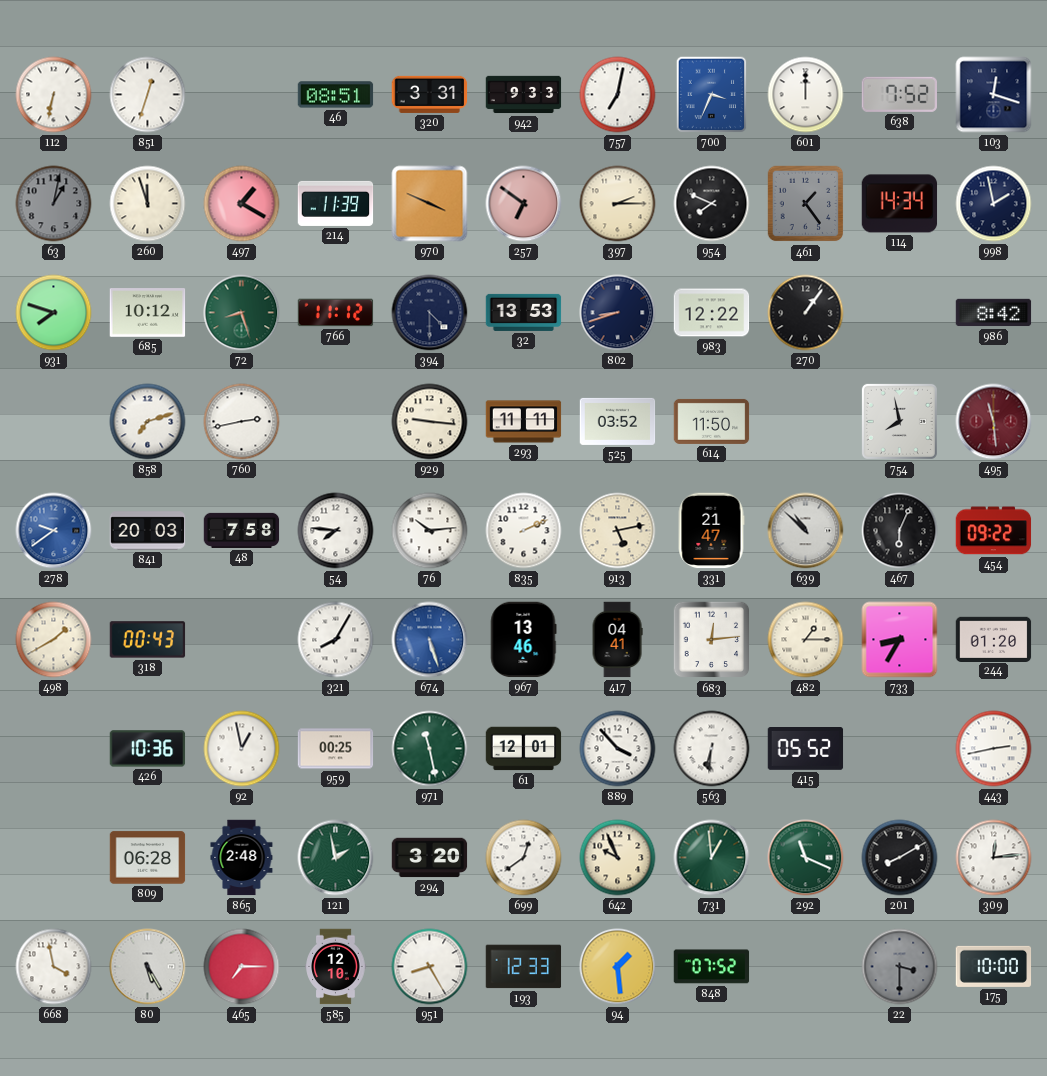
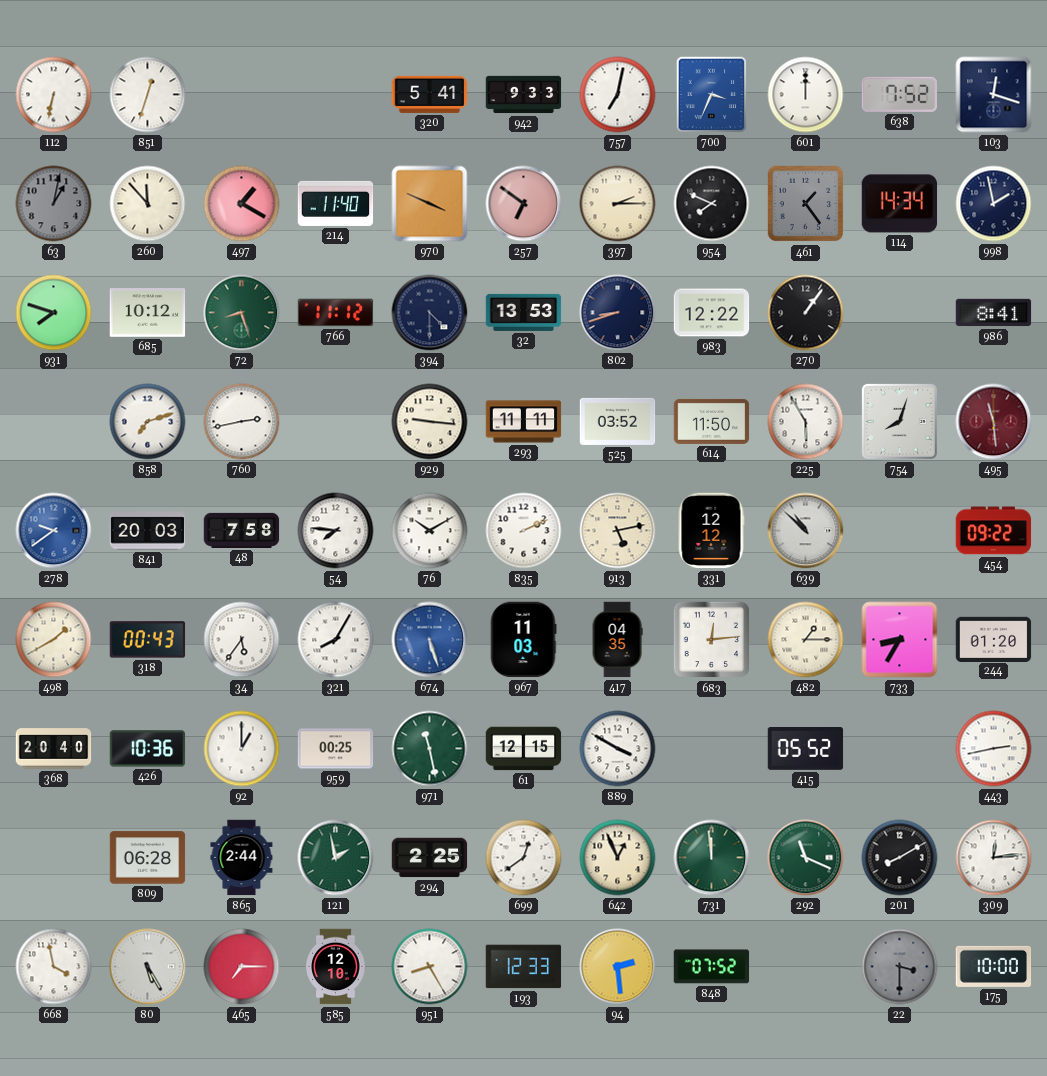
46: 08:51 -> none (336, 95)
320: 3:31 -> 5:41 (430, 94)
260: 11:57 -> 11:53 (148, 204)
214: 11:39 -> 11:40 (336, 203)
986: 8:42 -> 8:41 (994, 313)
225: none -> 5:55 (806, 422)
754: 7:58 -> 8:03 (899, 421)
76: 10:14 -> 10:10 (430, 531)
331: 21:47 -> 12:12 (711, 531)
467: 6:04 -> none (900, 531)
34: none -> 5:36 (242, 640)
967: 13:46 -> 11:03 (523, 640)
417: 04:41 -> 04:35 (617, 640)
368: none -> 20:40 (54, 749)
92: 12:58 -> 1:00 (242, 749)
61: 12:01 -> 12:15 (524, 749)
889: 3:53 -> 3:50 (618, 749)
563: 6:31 -> none (712, 749)
865: 2:48 -> 2:44 (242, 858)
294: 3:20 -> 2:25 (430, 858)
642: 9:56 -> 12:56 (618, 858)
731: 12:59 -> 11:59 (712, 858)
94: 1:29 -> 2:29 (618, 967)
